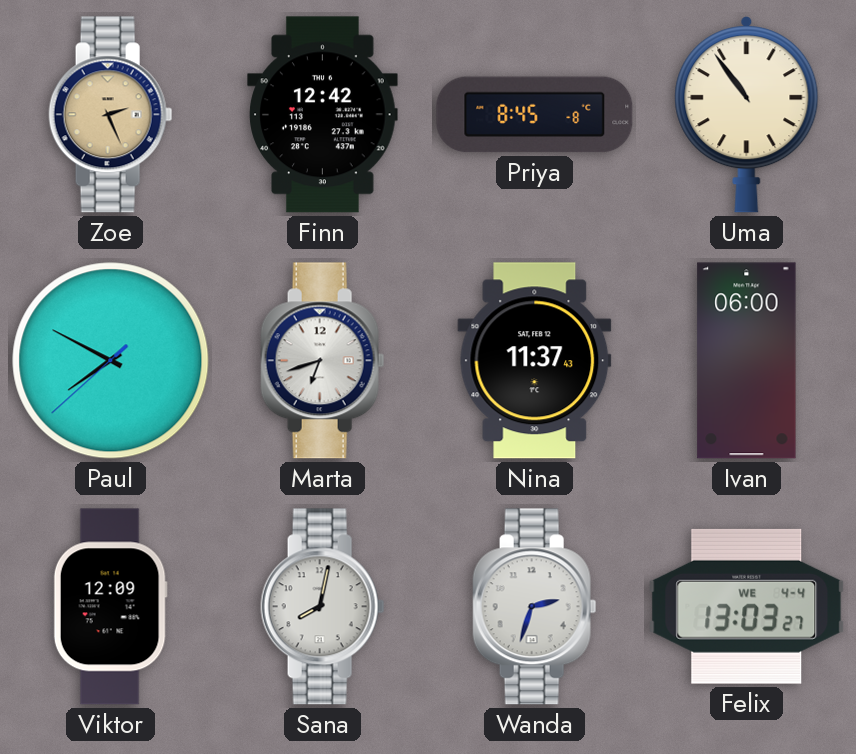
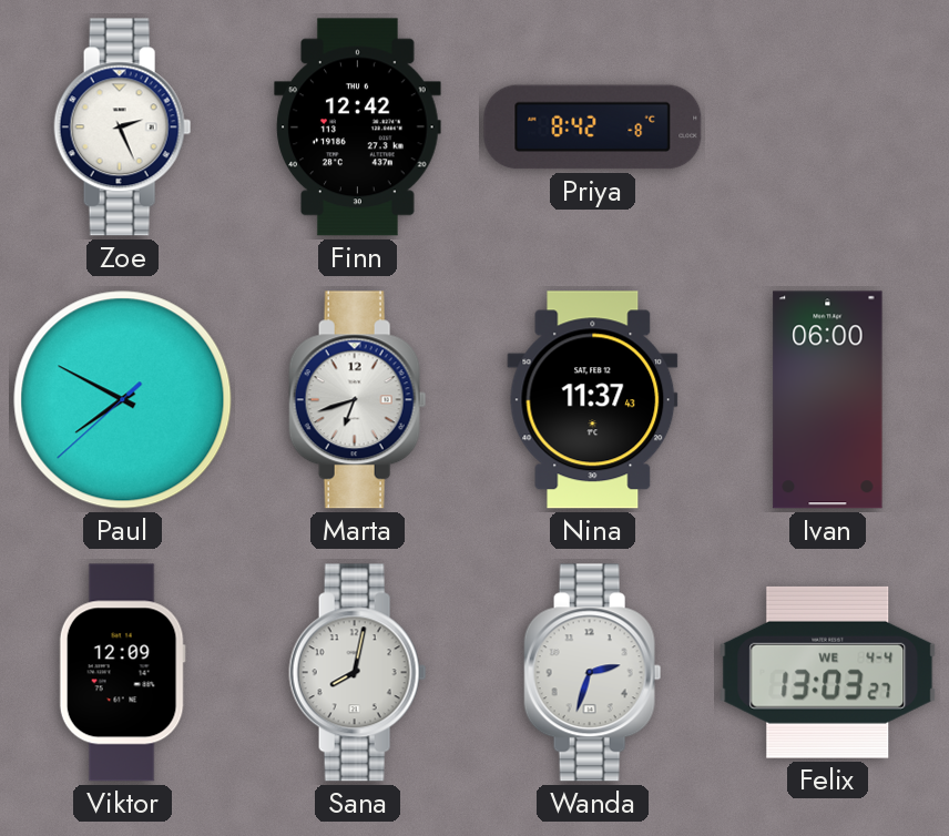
Zoe dial: champagne -> white (123, 128)
Priya: 8:45 -> 8:42 (593, 128)
Uma: 10:54 -> none (747, 115)
